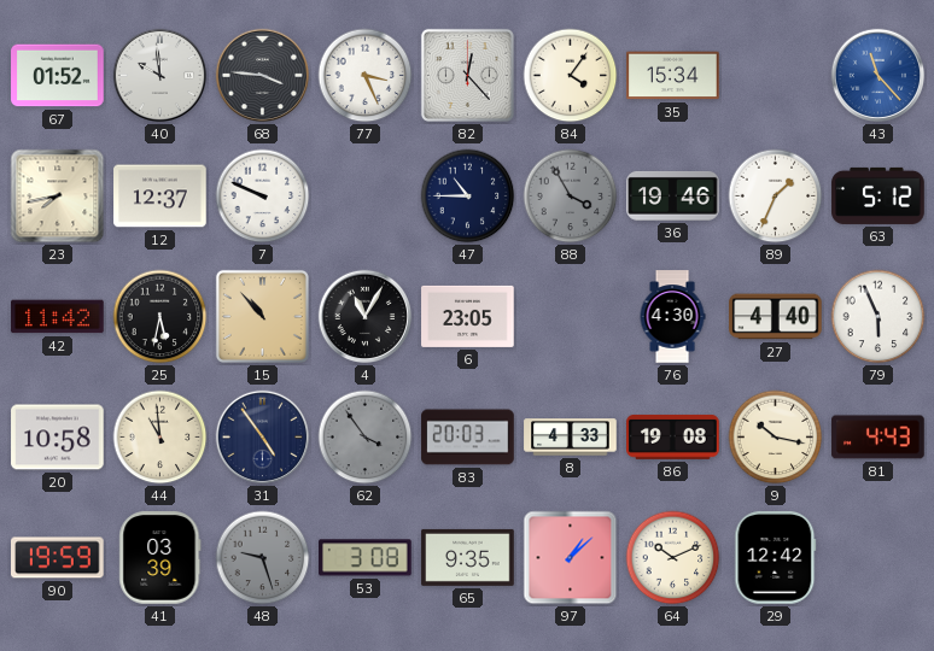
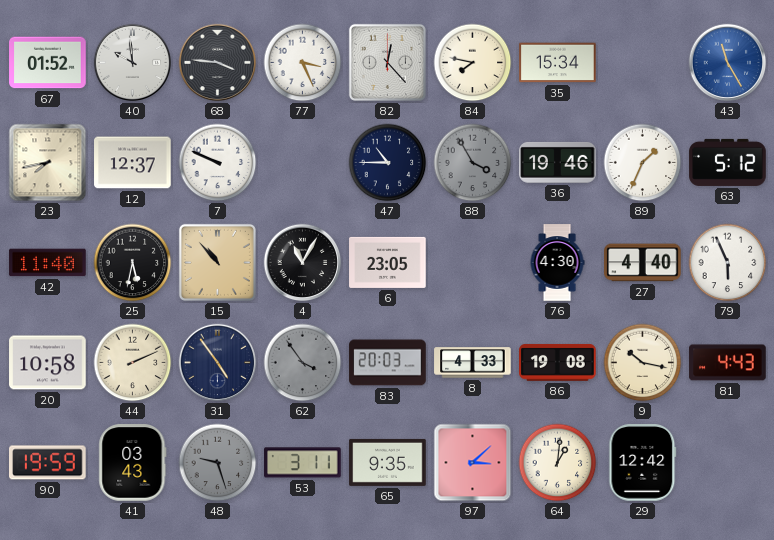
84: 4:06 -> 7:47 (473, 63)
43: 11:23 -> 11:25 (728, 63)
42: 11:42 -> 11:40 (48, 263)
44: 10:59 -> 2:11 (133, 363)
41: 03:39 -> 03:43 (133, 463)
53: 3:08 -> 3:11 (303, 463)
97: 1:08 -> 3:08 (473, 463)
64: 10:11 -> 1:01 (558, 463)
